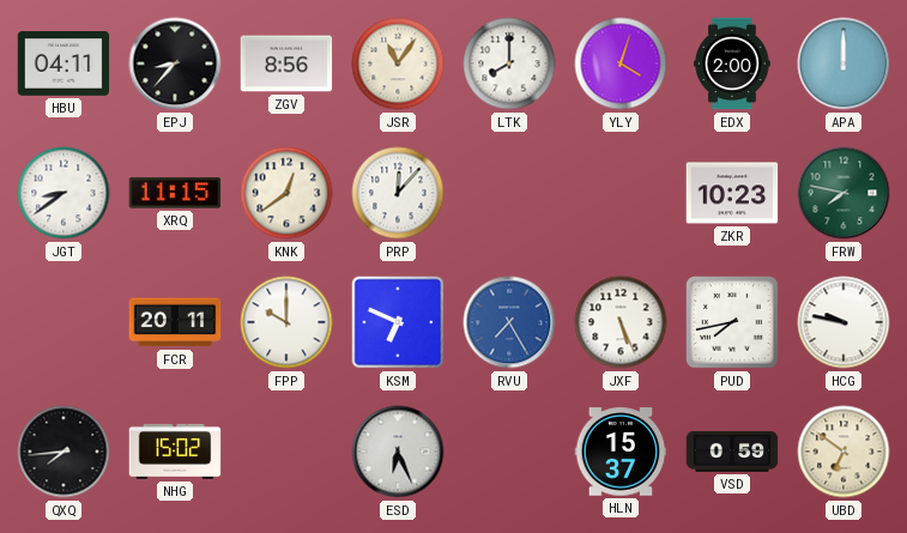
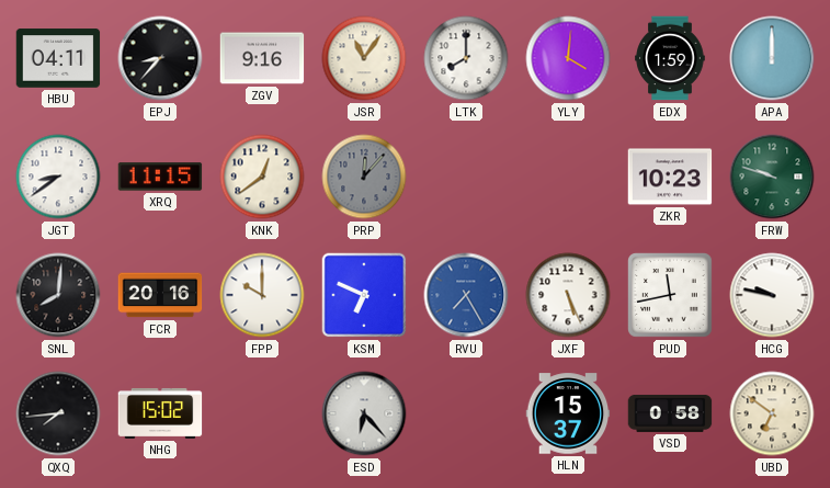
ZGV: 8:56 -> 9:16 (262, 58)
YLY: 4:03 -> 4:01 (568, 58)
EDX: 2:00 -> 1:59 (670, 58)
PRP dial: white -> grey (364, 177)
FRW: 7:47 -> 9:48 (772, 177)
SNL: none -> 8:01 (58, 295)
FCR: 20:11 -> 20:16 (160, 295)
PUD: 7:43 -> 11:43 (671, 296)
ESD: 6:26 -> 6:23 (364, 413)
VSD: 0:59 -> 0:58 (670, 413)
